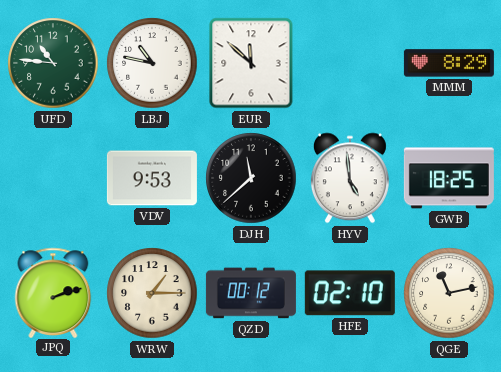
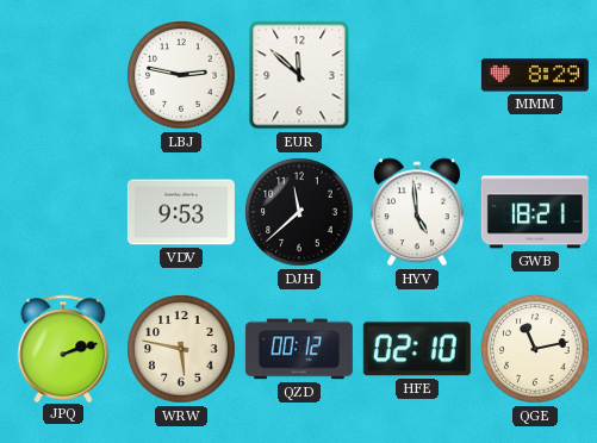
UFD: 10:46 -> none (53, 63)
LBJ: 10:47 -> 2:47 (181, 75)
GWB: 18:25 -> 18:21 (535, 212)
WRW: 1:15 -> 5:47 (181, 349)
